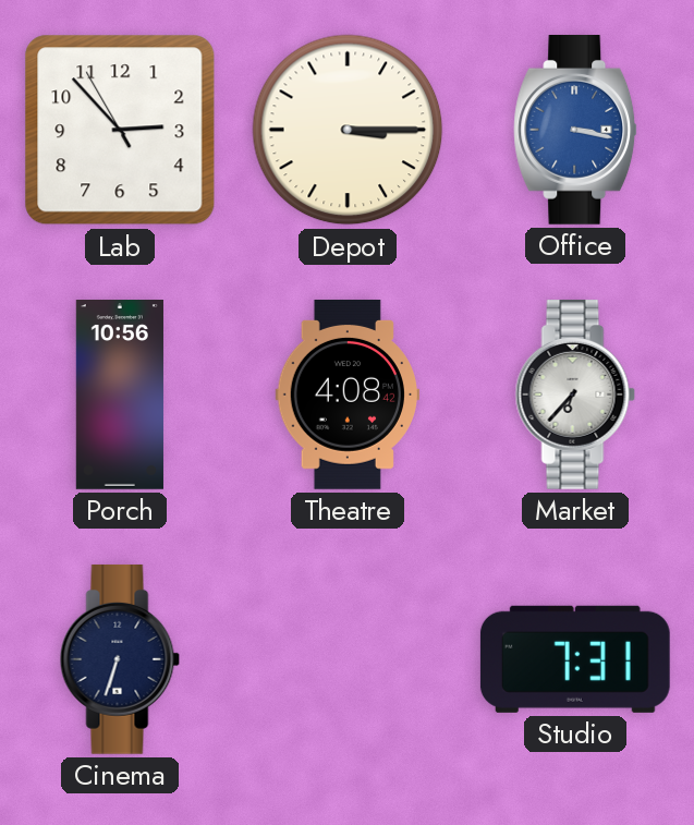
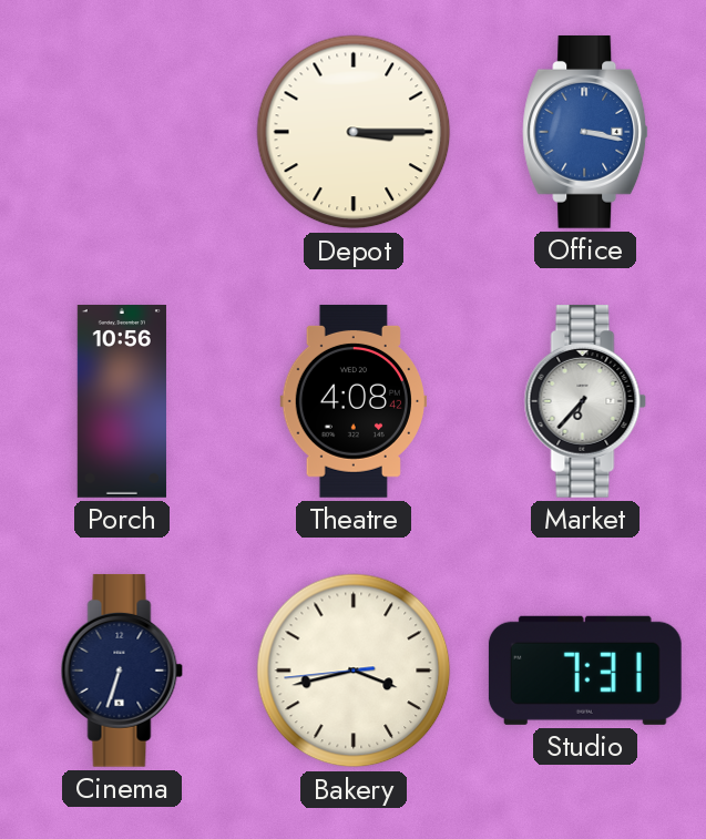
Lab: 2:52 -> none (120, 130)
Bakery: none -> 3:42 (354, 671)
